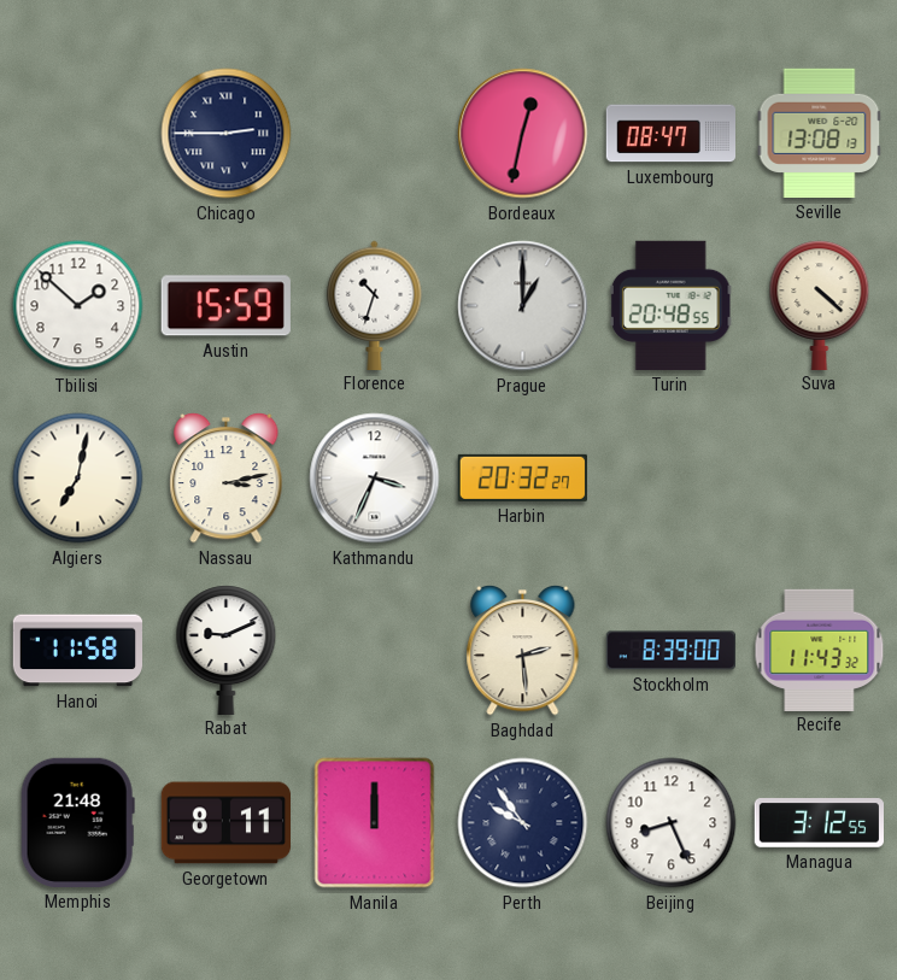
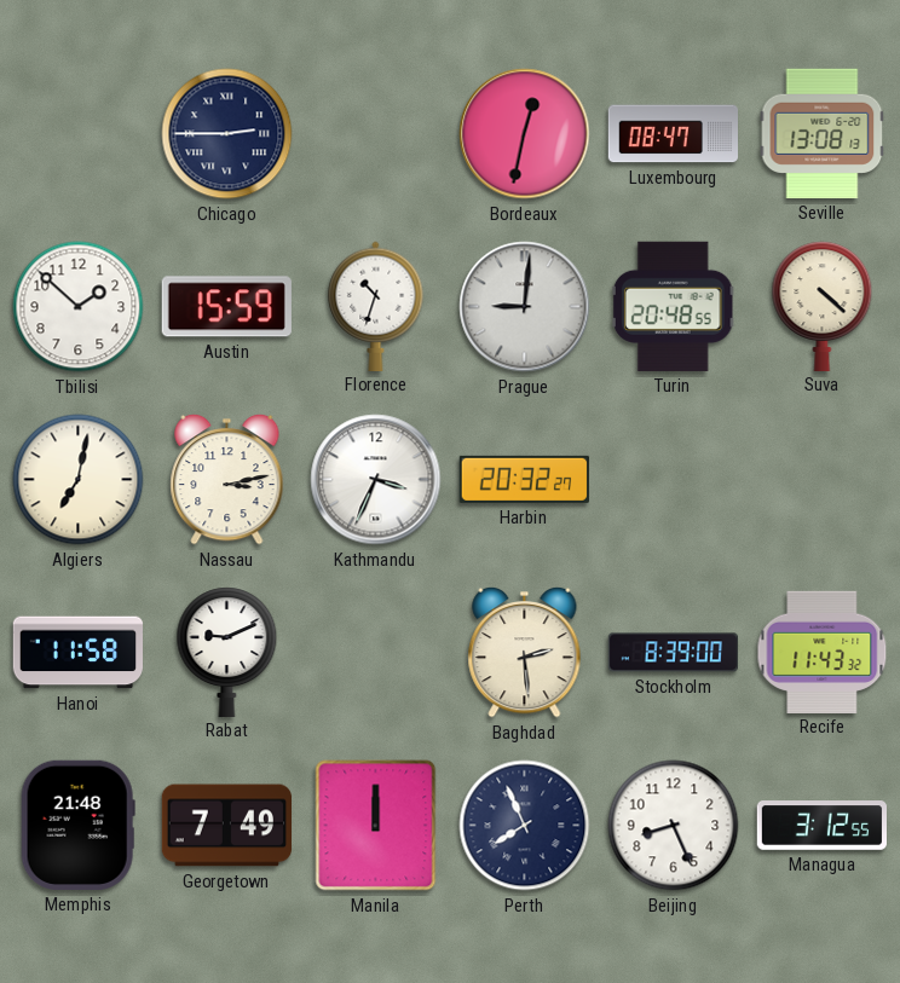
Prague: 1:00 -> 9:01 (525, 307)
Georgetown: 8:11 -> 7:49 (226, 826)
Perth: 9:54 -> 7:56 (525, 826)
